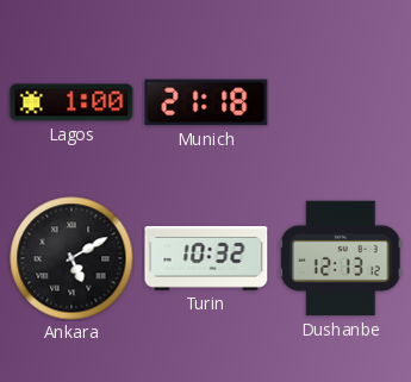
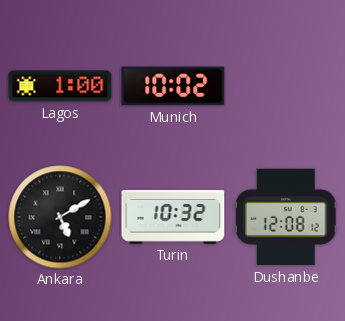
Munich: 21:18 -> 10:02 (173, 86)
Dushanbe: 12:13 -> 12:08 (287, 217)
